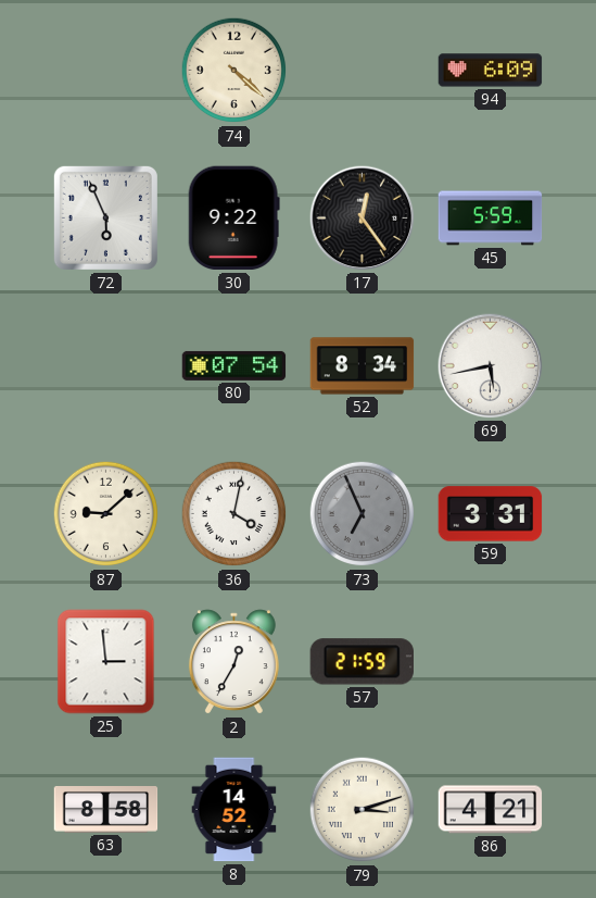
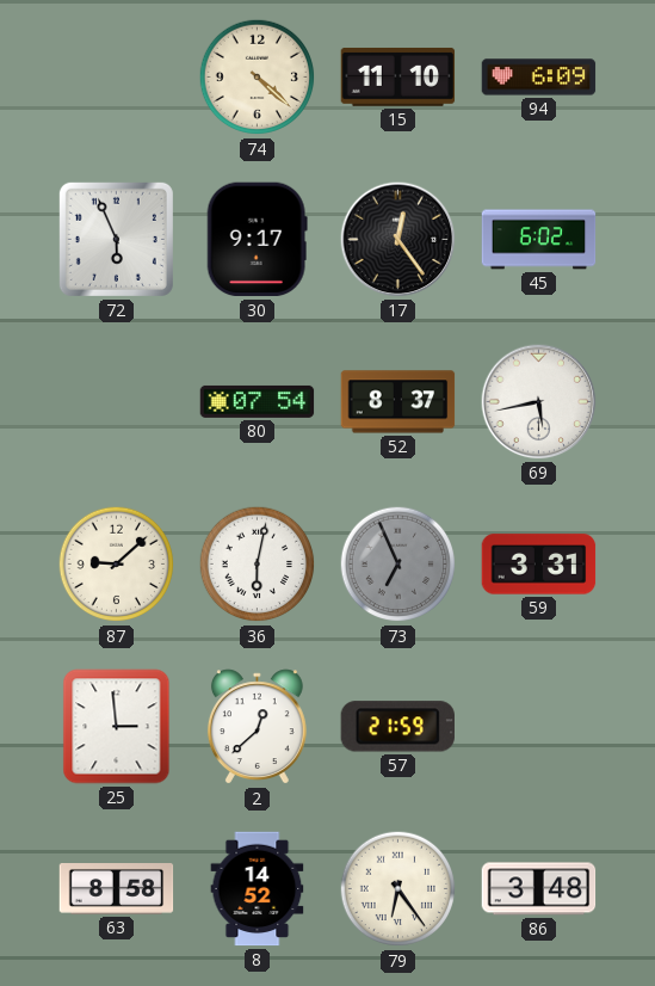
15: none -> 11:10 (398, 76)
30: 9:22 -> 9:17 (257, 240)
45: 5:59 -> 6:02 (539, 240)
52: 8:34 -> 8:37 (398, 402)
36: 4:02 -> 6:02 (258, 565)
2: 12:35 -> 12:38 (257, 727)
79: 3:12 -> 6:24 (398, 889)
86: 4:21 -> 3:48 (539, 889)
